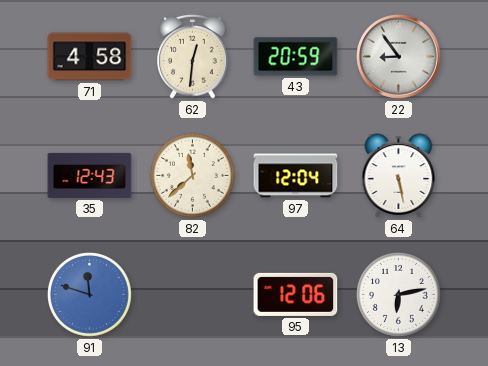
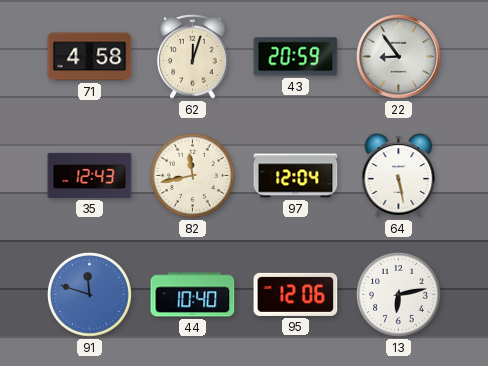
62: 12:31 -> 12:03 (193, 57)
82: 11:38 -> 11:43 (193, 176)
44: none -> 10:40 (193, 295)
